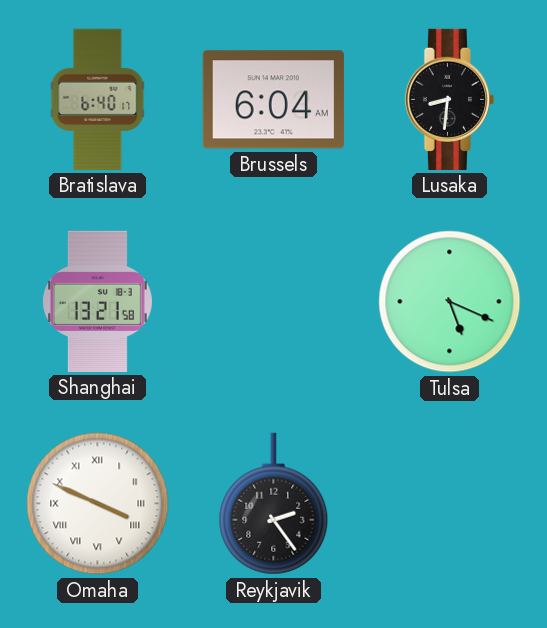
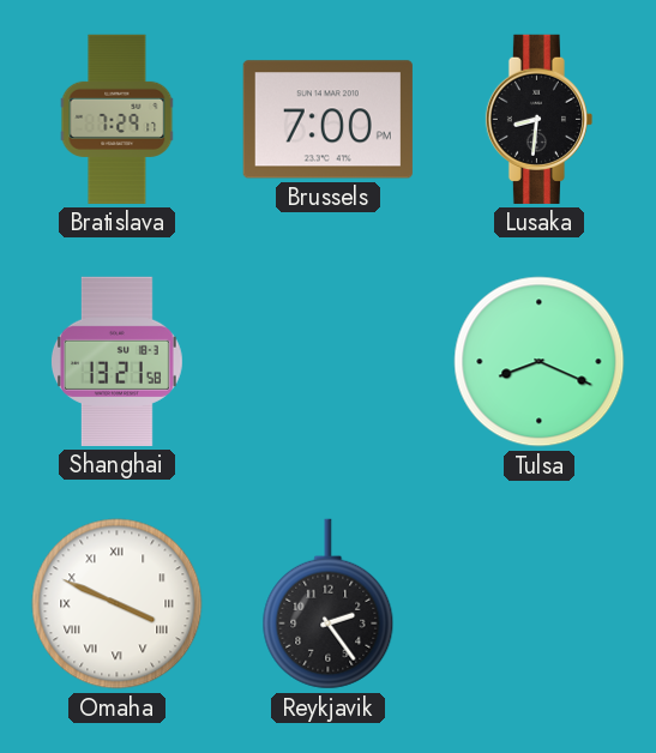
Bratislava: 6:40 -> 7:29 (118, 119)
Brussels: 6:04 -> 7:00 (327, 120)
Tulsa: 5:19 -> 8:19 (540, 362)
